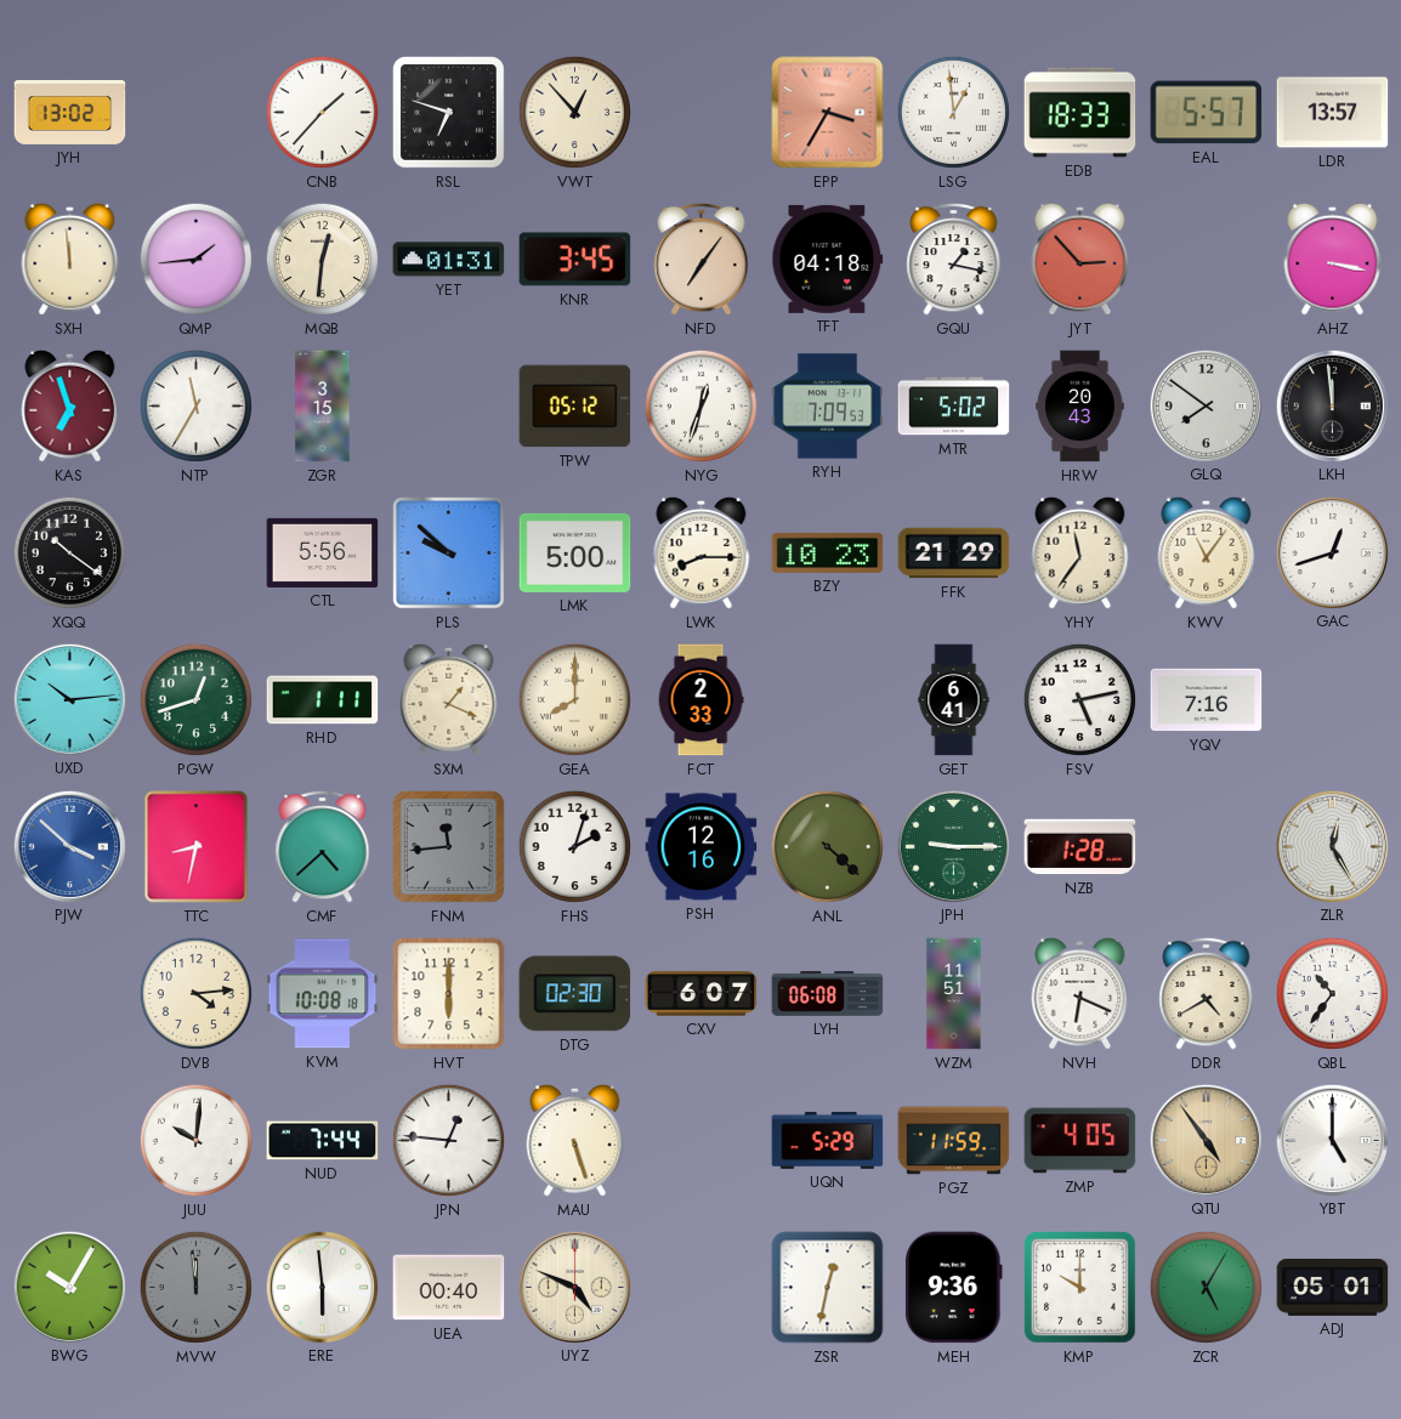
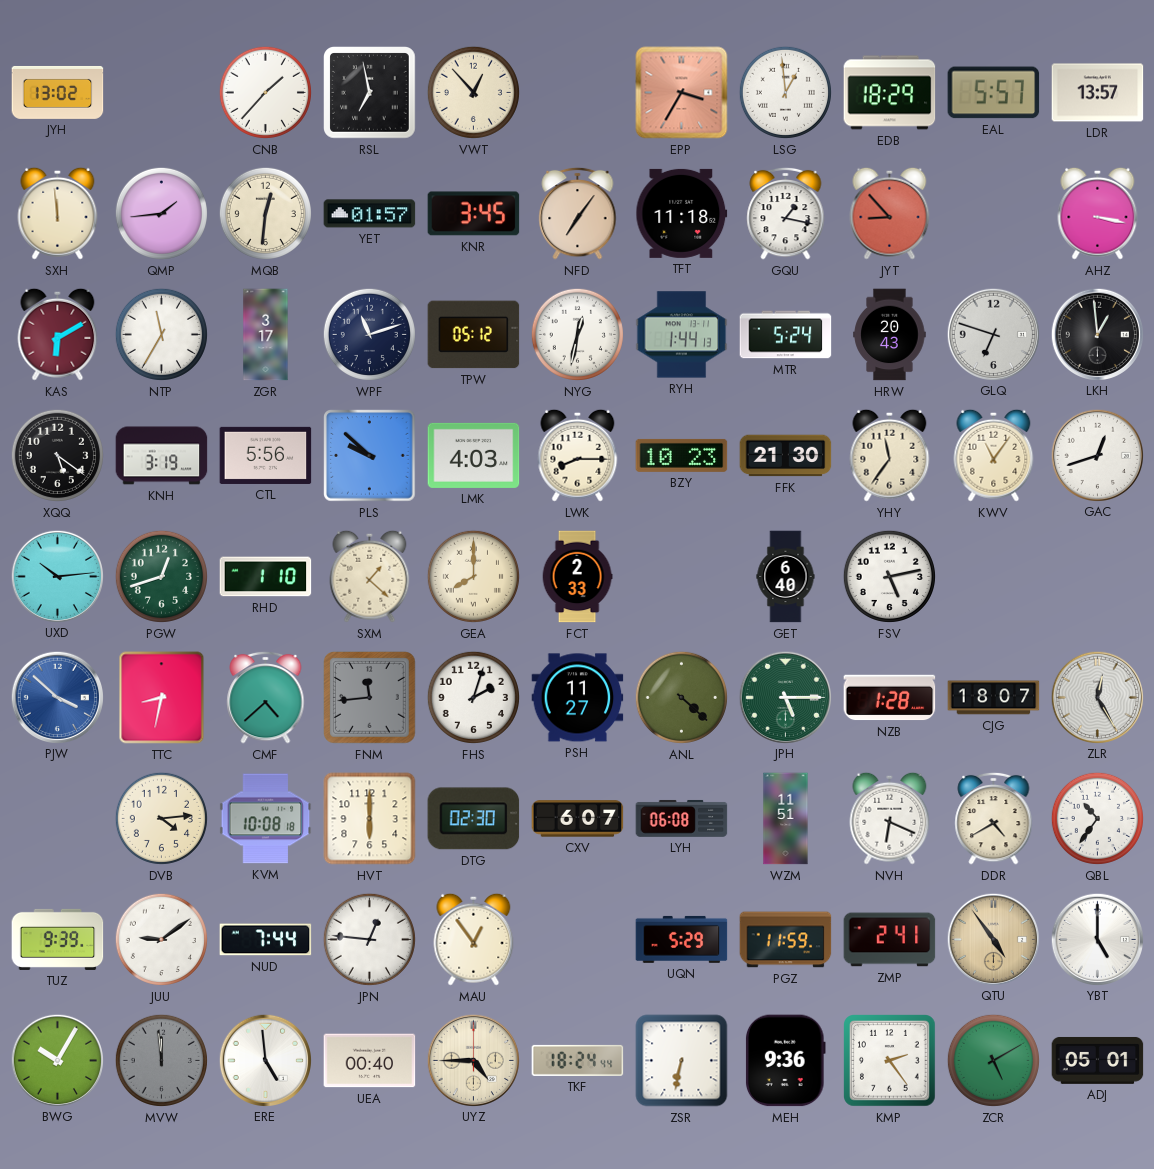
RSL: 6:48 -> 6:58 (370, 93)
EDB: 18:33 -> 18:29 (890, 93)
YET: 01:31 -> 01:57 (370, 214)
TFT: 04:18 -> 11:18 (682, 213)
JYT: 2:53 -> 8:53 (890, 213)
KAS: 6:57 -> 6:10 (58, 334)
ZGR: 3:15 -> 3:17 (266, 335)
WPF: none -> 11:12 (369, 334)
NYG: 12:33 -> 12:32 (577, 334)
RYH: 7:09 -> 1:44 (682, 335)
MTR: 5:02 -> 5:24 (786, 335)
GLQ: 7:51 -> 6:48 (993, 334)
LKH: 11:59 -> 12:59 (1097, 334)
XQQ: 10:21 -> 5:21 (57, 455)
KNH: none -> 3:19 (162, 456)
LMK: 5:00 -> 4:03 (474, 455)
FFK: 21:29 -> 21:30 (786, 456)
RHD: 1:11 -> 1:10 (266, 577)
SXM: 1:19 -> 1:22 (370, 576)
GET: 6:41 -> 6:40 (786, 577)
YQV: 7:16 -> none (1207, 700)
PSH: 12:16 -> 11:27 (578, 698)
JPH: 9:15 -> 5:15 (785, 697)
CJG: none -> 18:07 (994, 698)
TUZ: none -> 9:39 (58, 939)
JUU: 10:01 -> 9:09 (161, 939)
MAU: 5:27 -> 12:54 (474, 939)
ZMP: 4:05 -> 2:41 (890, 940)
ERE: 5:59 -> 4:59 (265, 1060)
UYZ: 4:49 -> 4:45 (473, 1060)
TKF: none -> 18:24 (578, 1060)
ZSR: 12:32 -> 6:32 (682, 1061)
KMP: 10:00 -> 2:24 (890, 1061)
ZCR: 5:05 -> 5:10 (993, 1060)
